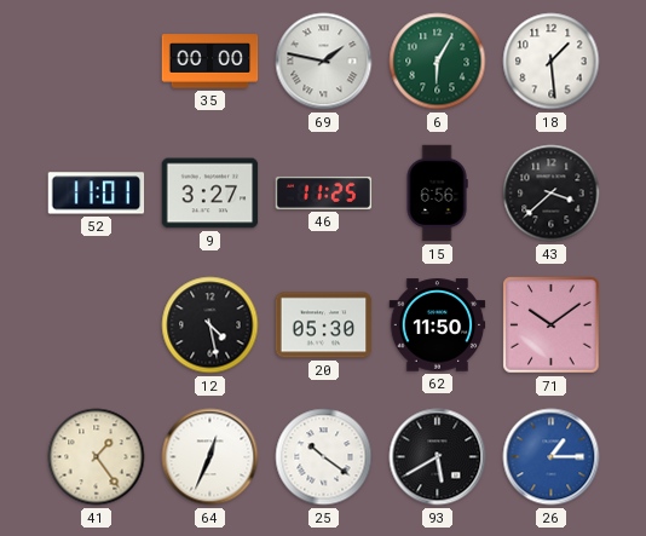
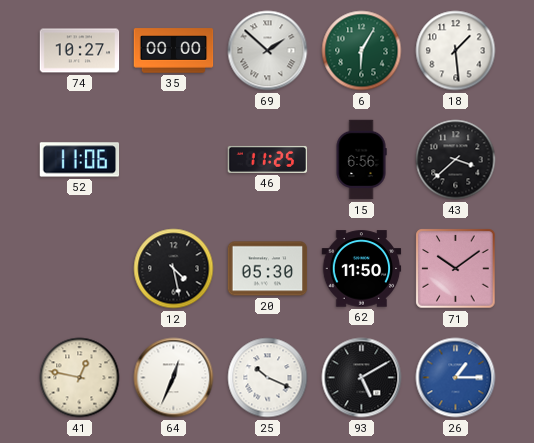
74: none -> 10:27 (80, 51)
69: 1:47 -> 1:52 (268, 51)
52: 11:01 -> 11:06 (80, 160)
9: 3:27 -> none (210, 194)
41: 1:24 -> 12:47 (80, 378)
25: 10:21 -> 10:19 (268, 378)
93: 5:40 -> 5:10 (362, 378)
